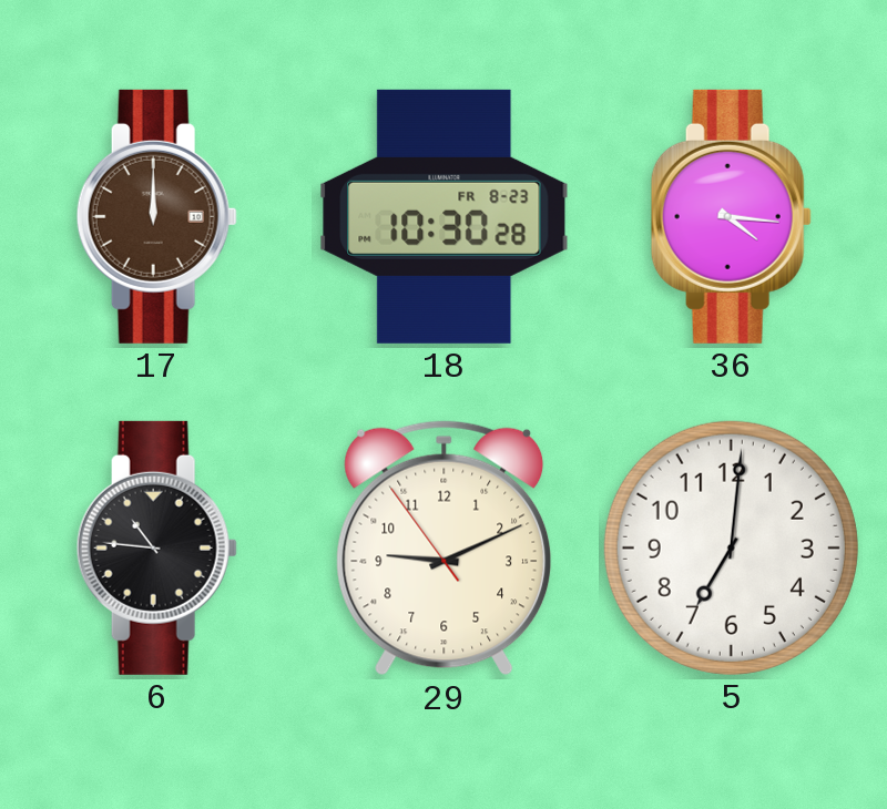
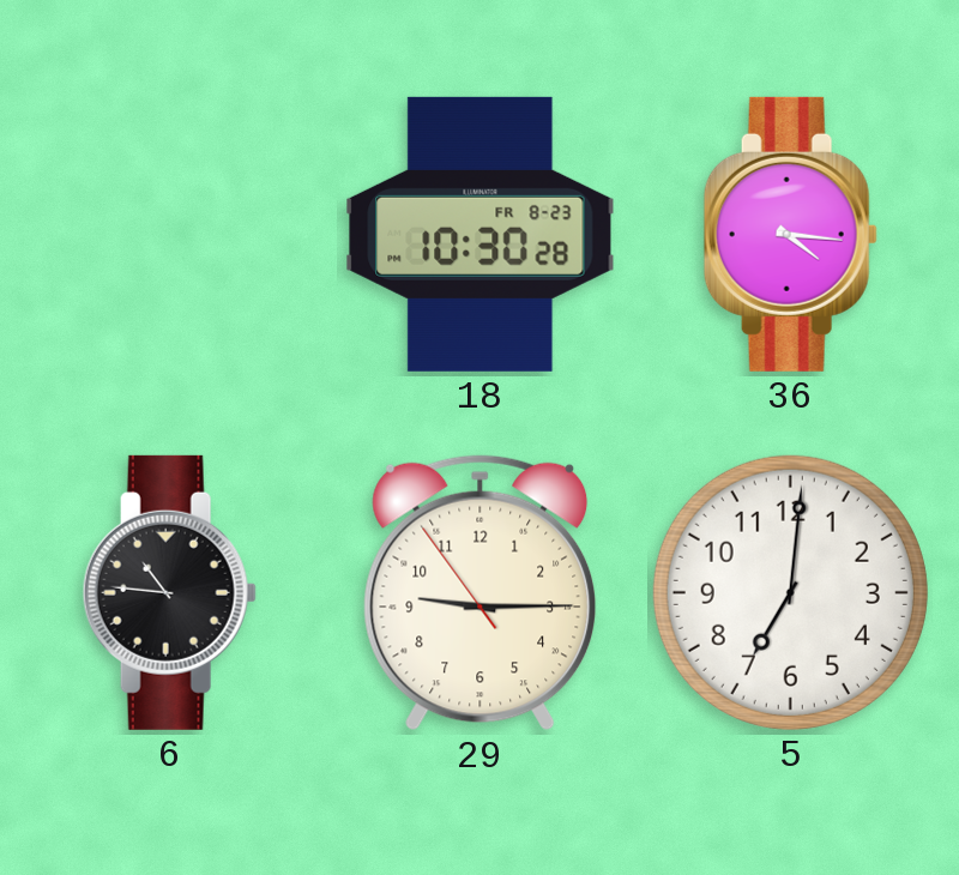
17: 12:00 -> none (156, 216)
29: 9:10 -> 9:14 (481, 593)
